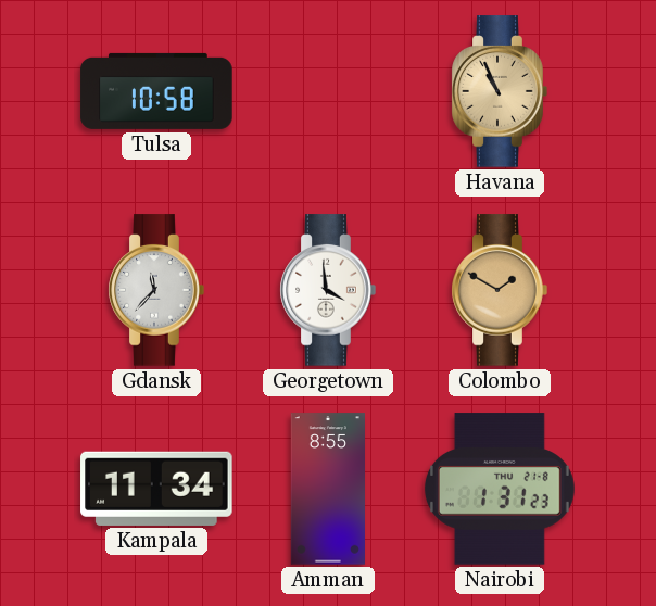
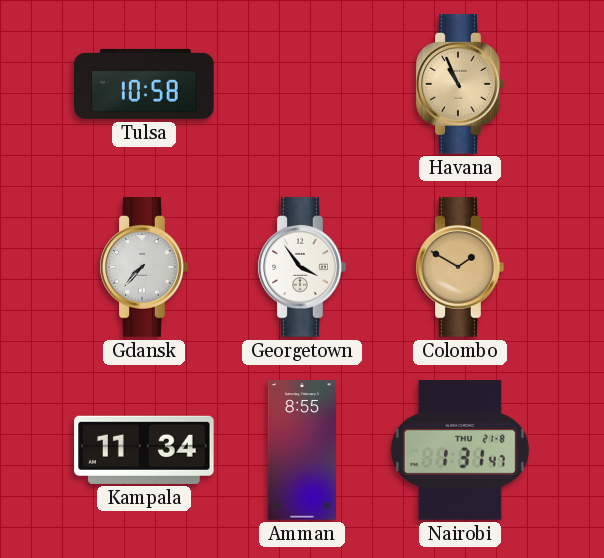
Gdansk: 11:37 -> 7:37 (144, 267)
Georgetown: 3:59 -> 3:54 (302, 267)
Nairobi: 1:31:23 -> 1:31:47 (460, 450)
